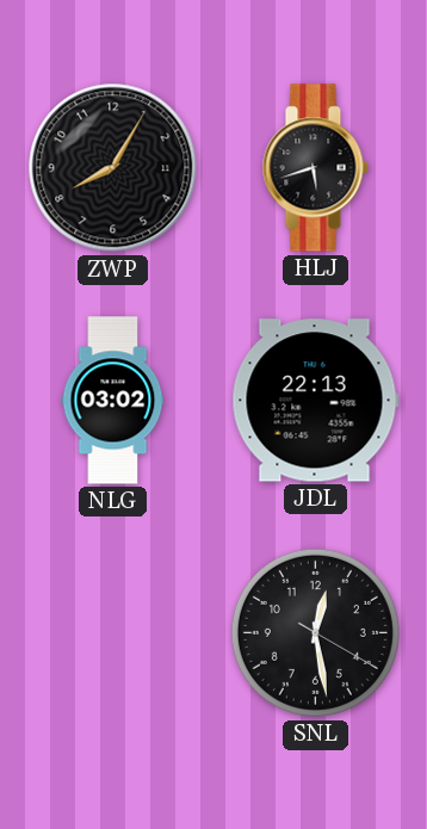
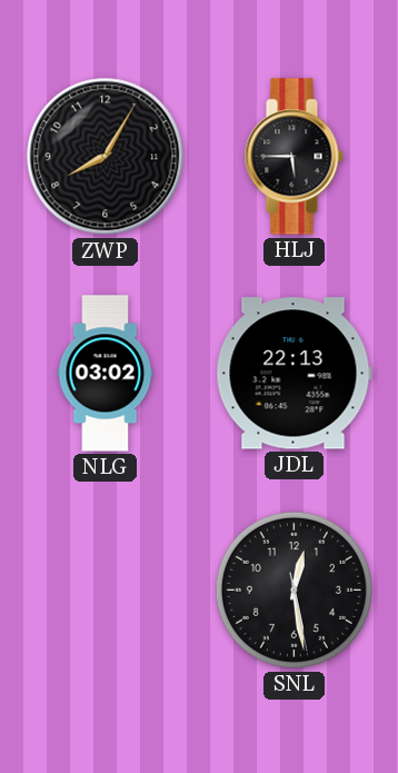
HLJ: 5:42 -> 5:45 (293, 157)
SNL: 12:28:20 -> 12:28:28 (293, 589)
